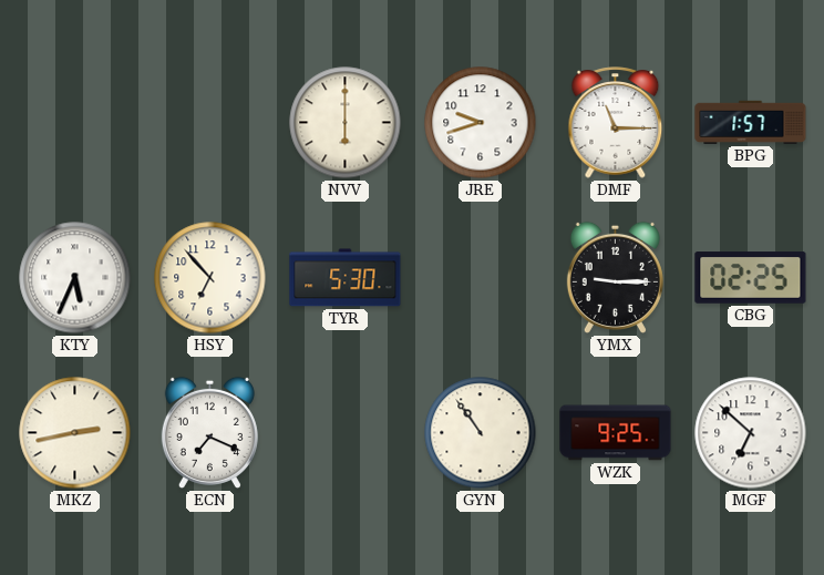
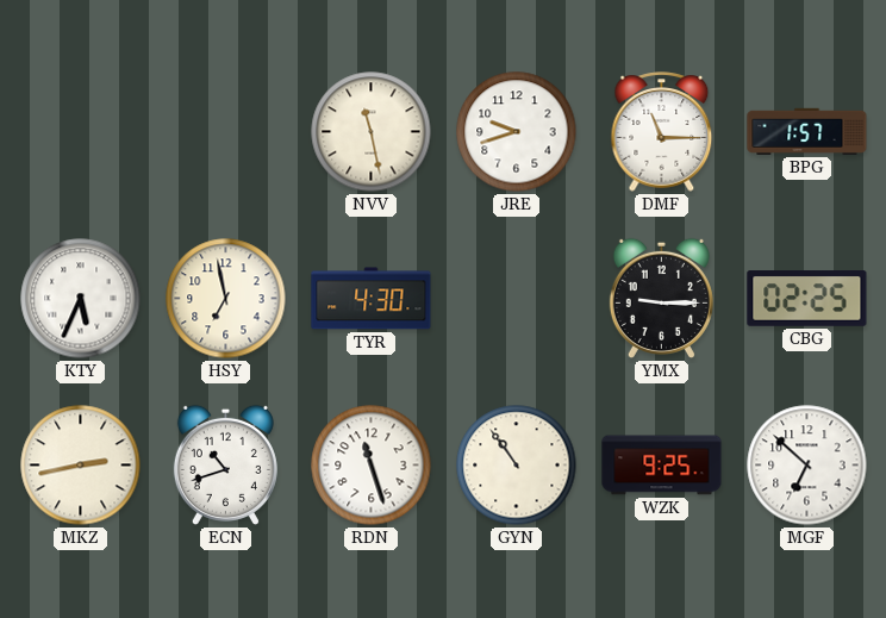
NVV: 6:00 -> 11:28 (372, 132)
HSY: 6:53 -> 6:58 (226, 299)
TYR: 5:30 -> 4:30 (372, 299)
ECN: 7:19 -> 10:42 (225, 464)
RDN: none -> 11:27 (372, 466)
